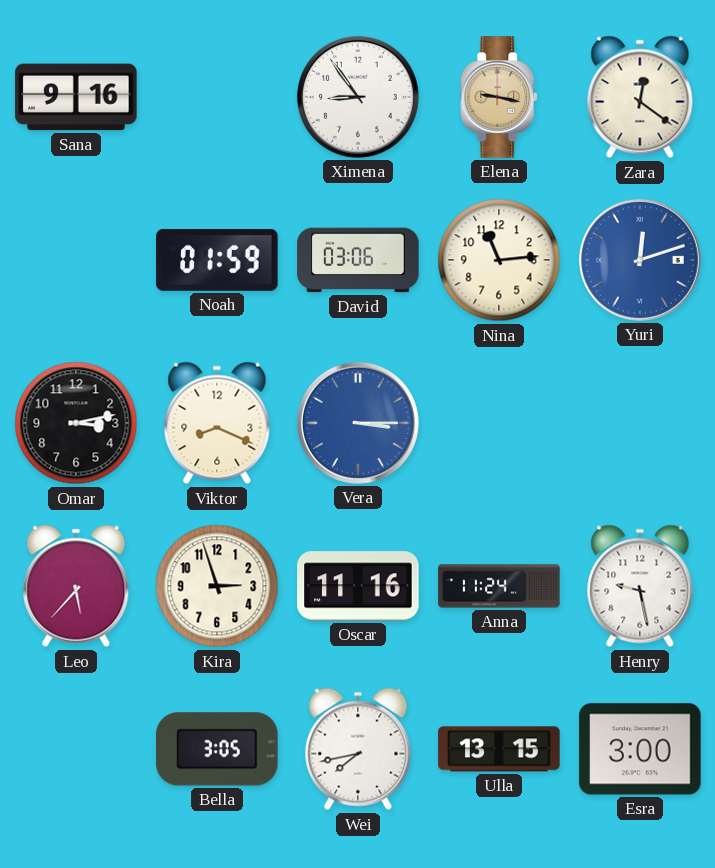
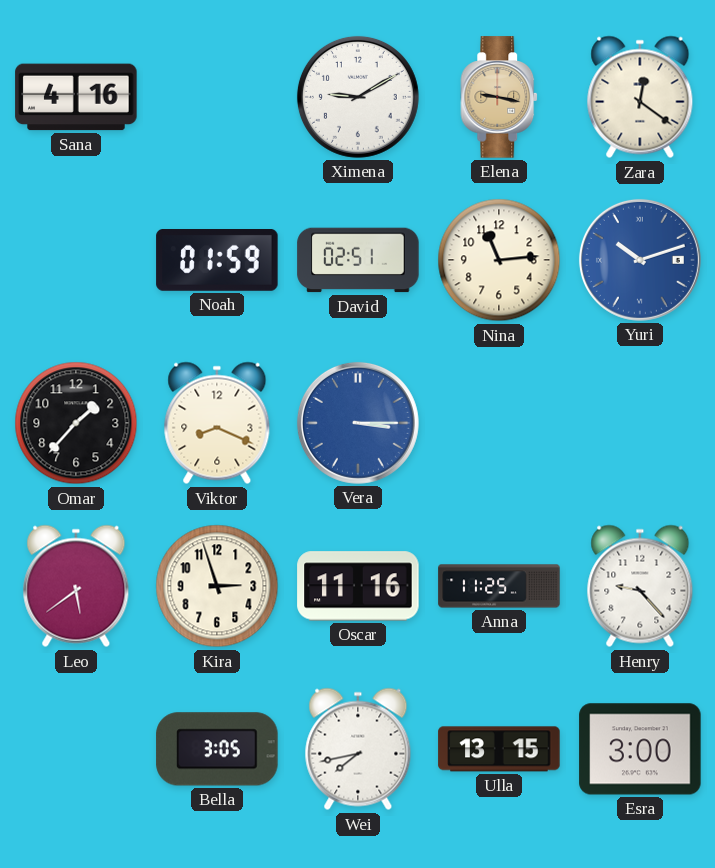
Sana: 9:16 -> 4:16 (76, 97)
Ximena: 8:54 -> 9:10 (358, 97)
David: 03:06 -> 02:51 (358, 260)
Yuri: 12:12 -> 10:12 (640, 260)
Omar: 3:13 -> 1:37 (76, 423)
Leo: 5:37 -> 5:39 (76, 586)
Anna: 11:24 -> 11:25 (499, 586)
Henry: 9:28 -> 9:23 (640, 586)
